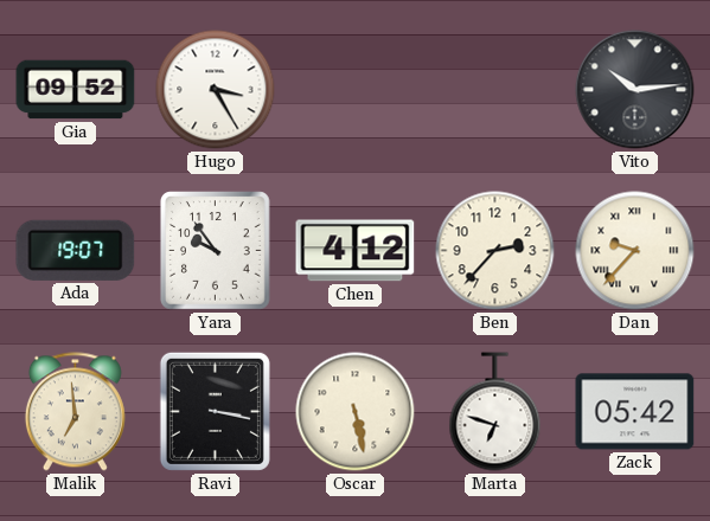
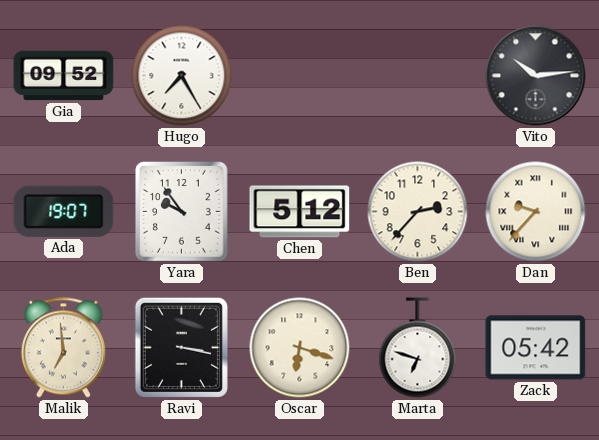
Hugo: 3:25 -> 7:25 (182, 76)
Chen: 4:12 -> 5:12 (300, 212)
Oscar: 5:28 -> 6:18 (300, 348)
